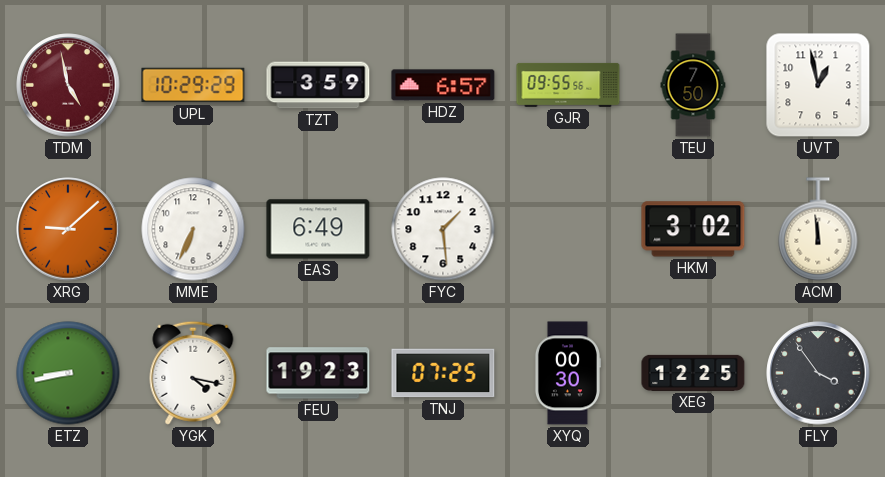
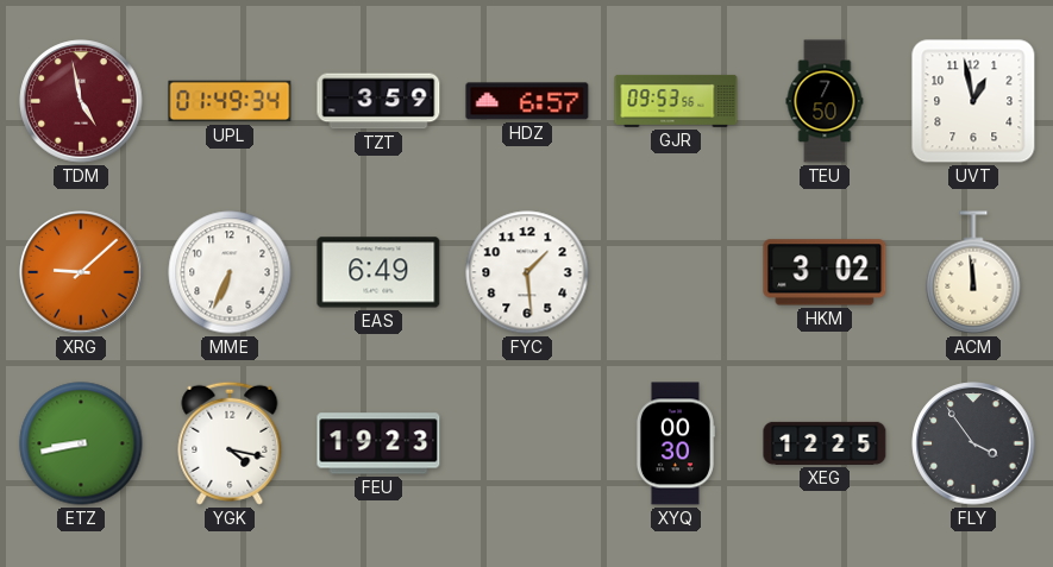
UPL: 10:29 -> 01:49 (230, 101)
GJR: 09:55 -> 09:53 (676, 101)
TNJ: 07:25 -> none (443, 373)
